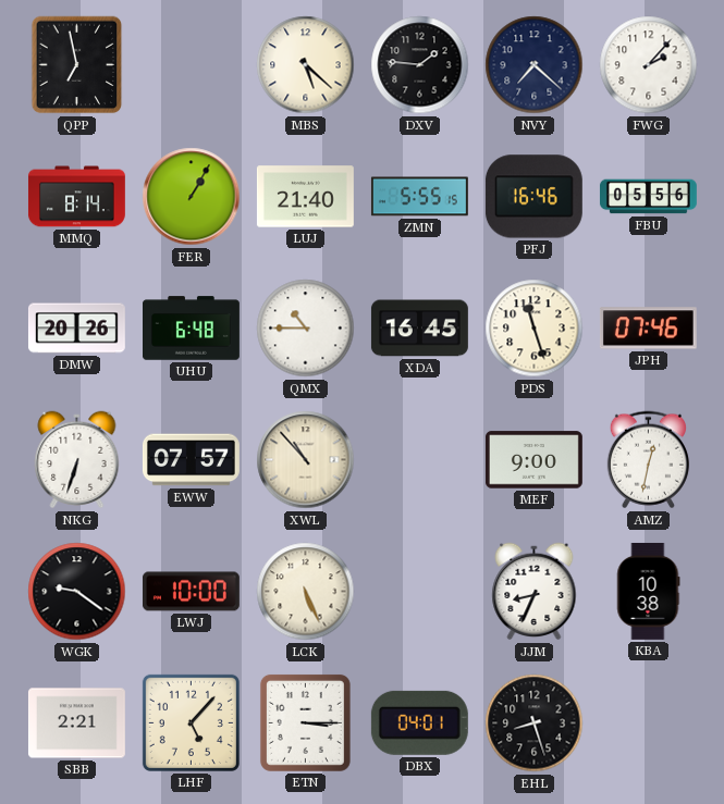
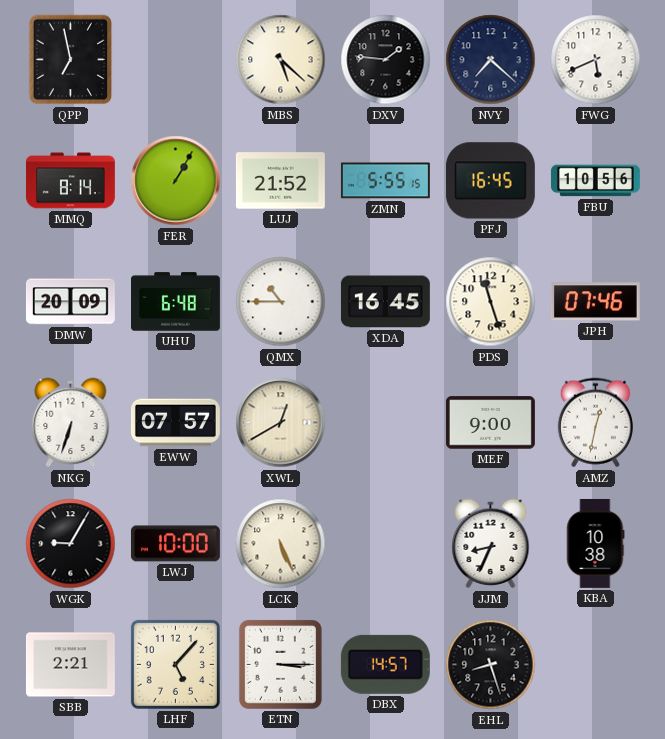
FWG: 2:07 -> 5:41 (596, 60)
LUJ: 21:40 -> 21:52 (280, 181)
PFJ: 16:46 -> 16:45 (490, 181)
FBU: 05:56 -> 10:56 (595, 181)
DMW: 20:26 -> 20:09 (70, 302)
XWL: 10:53 -> 12:40 (281, 423)
WGK: 9:21 -> 9:05 (71, 544)
DBX: 04:01 -> 14:57 (385, 664)
